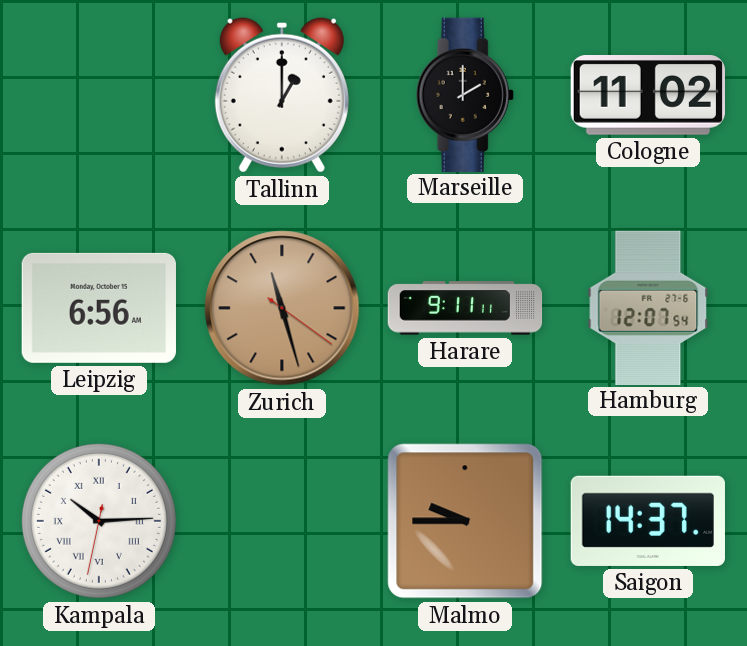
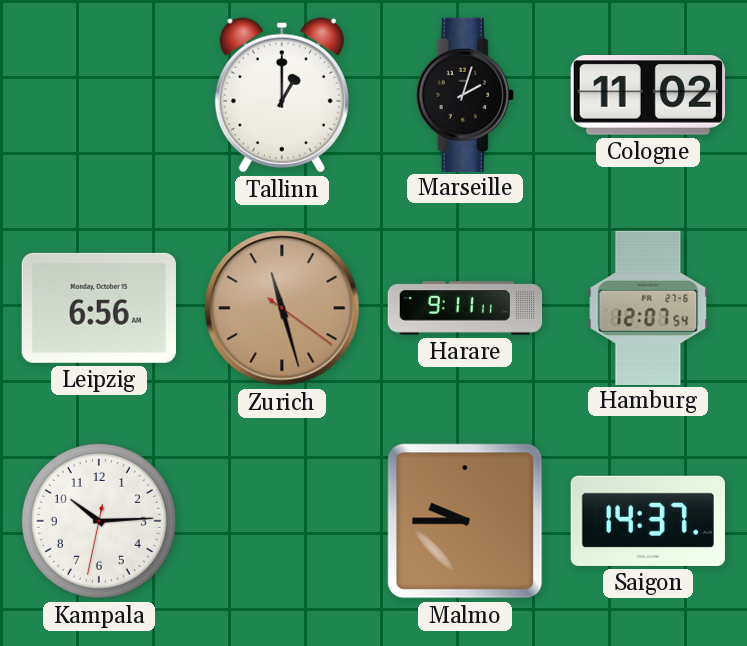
Marseille: 2:00 -> 2:03 (465, 94)
Kampala numerals: Roman -> Arabic (99, 521)
